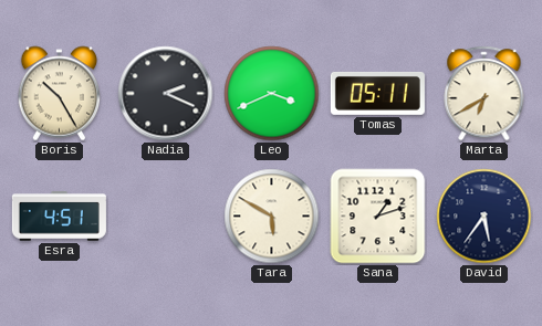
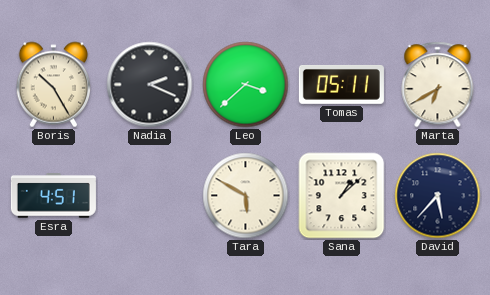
Leo: 3:41 -> 3:38 (246, 85)
Sana: 1:12 -> 1:08 (342, 196)
David: 5:36 -> 5:37 (438, 196)
